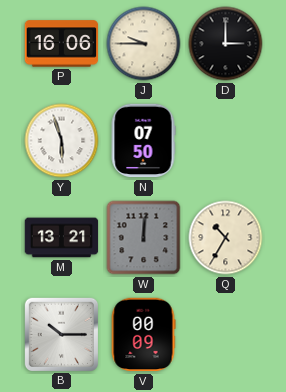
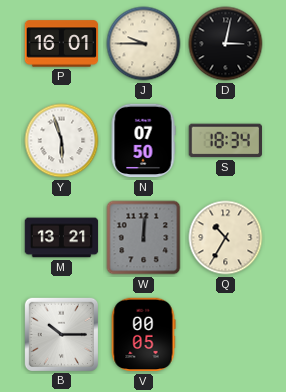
P: 16:06 -> 16:01 (62, 44)
D: 3:00 -> 3:02 (226, 44)
S: none -> 18:34 (225, 141)
V: 00:09 -> 00:05 (143, 335)
